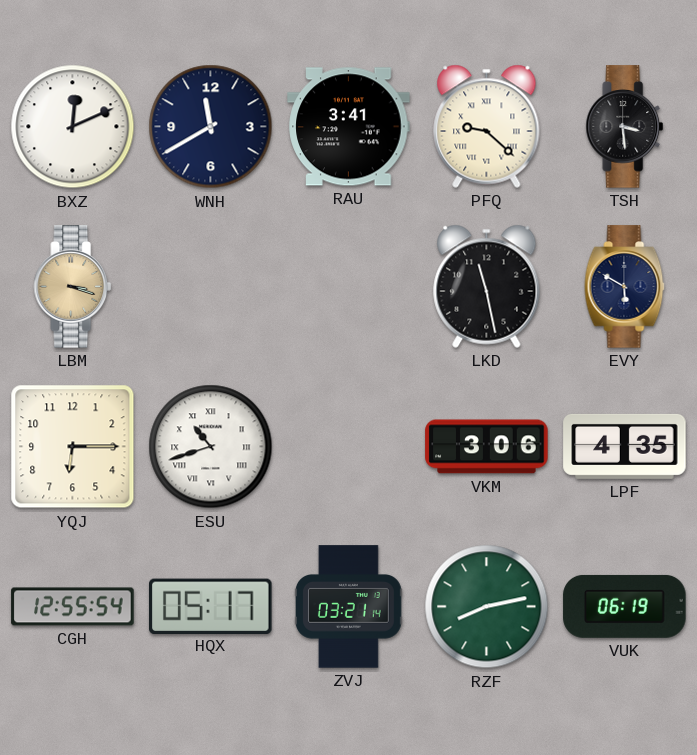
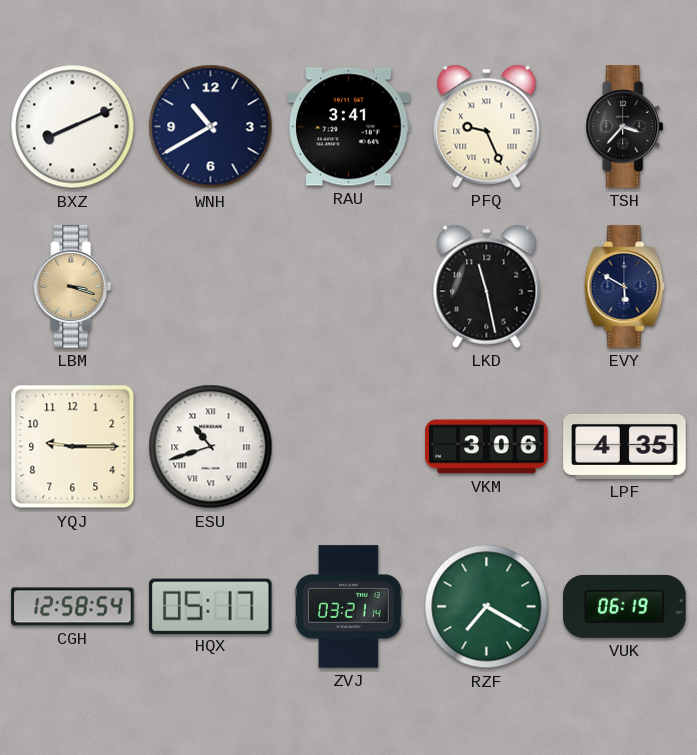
BXZ: 12:11 -> 8:11 (73, 127)
WNH: 11:40 -> 10:40 (211, 127)
PFQ: 9:22 -> 9:26 (487, 126)
TSH: 3:29 -> 3:37 (625, 127)
YQJ: 6:15 -> 9:15 (73, 447)
CGH: 12:55 -> 12:58 (73, 607)
RZF: 8:13 -> 7:20 (487, 607)
